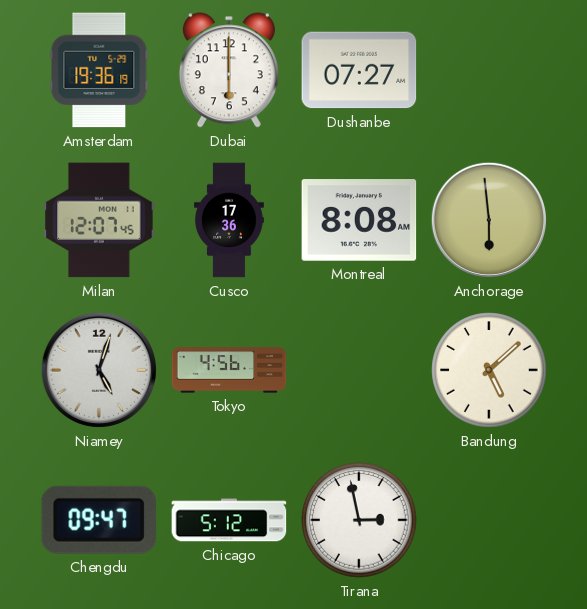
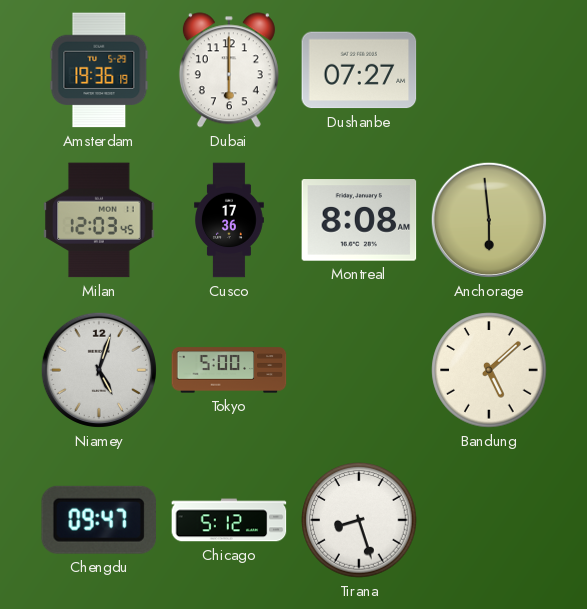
Milan: 12:07 -> 12:03 (99, 220)
Tokyo: 4:56 -> 5:00 (229, 370)
Tirana: 2:58 -> 8:27 (359, 520)
